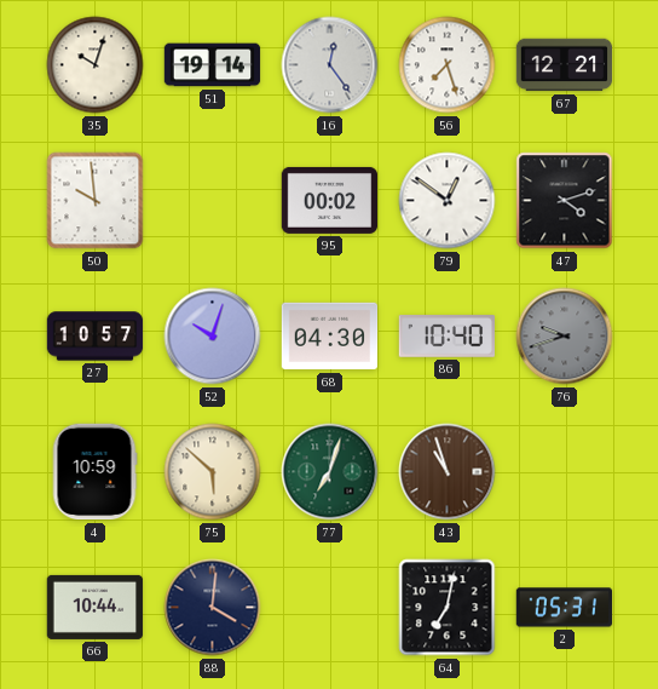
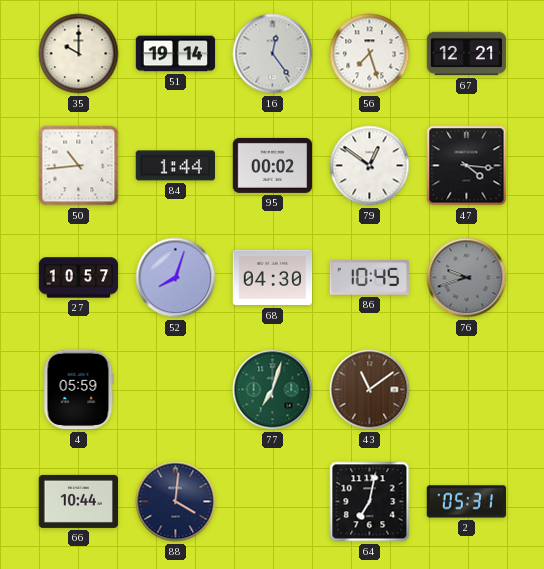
35: 10:03 -> 10:00 (79, 54)
50: 9:59 -> 10:44 (79, 166)
84: none -> 1:44 (175, 166)
47: 4:12 -> 4:16 (467, 166)
52: 10:03 -> 8:03 (176, 278)
86: 10:40 -> 10:45 (370, 278)
4: 10:59 -> 05:59 (78, 390)
75: 5:52 -> none (213, 472)
43: 10:57 -> 11:09 (370, 390)
